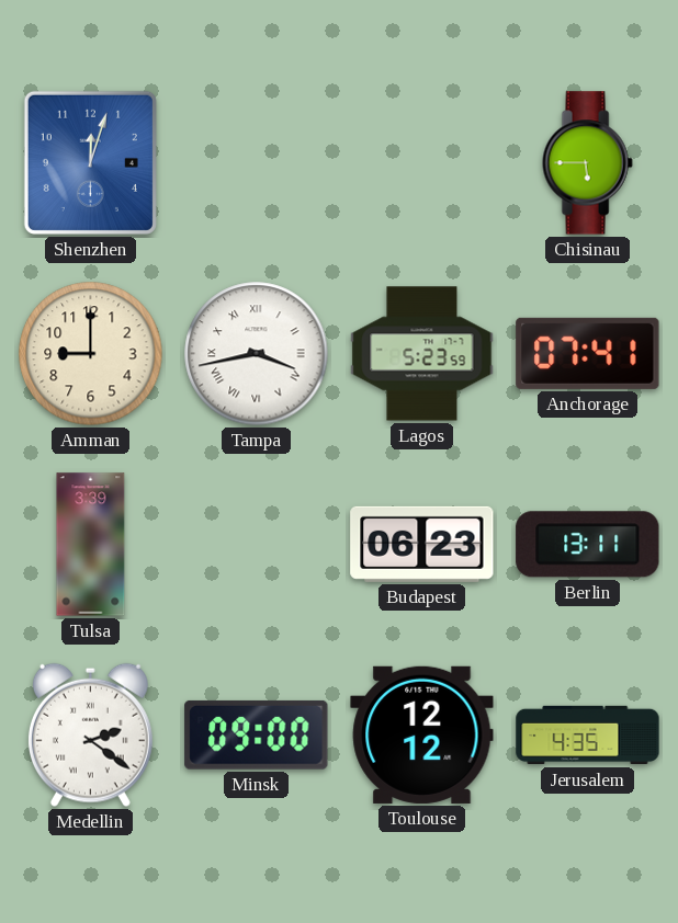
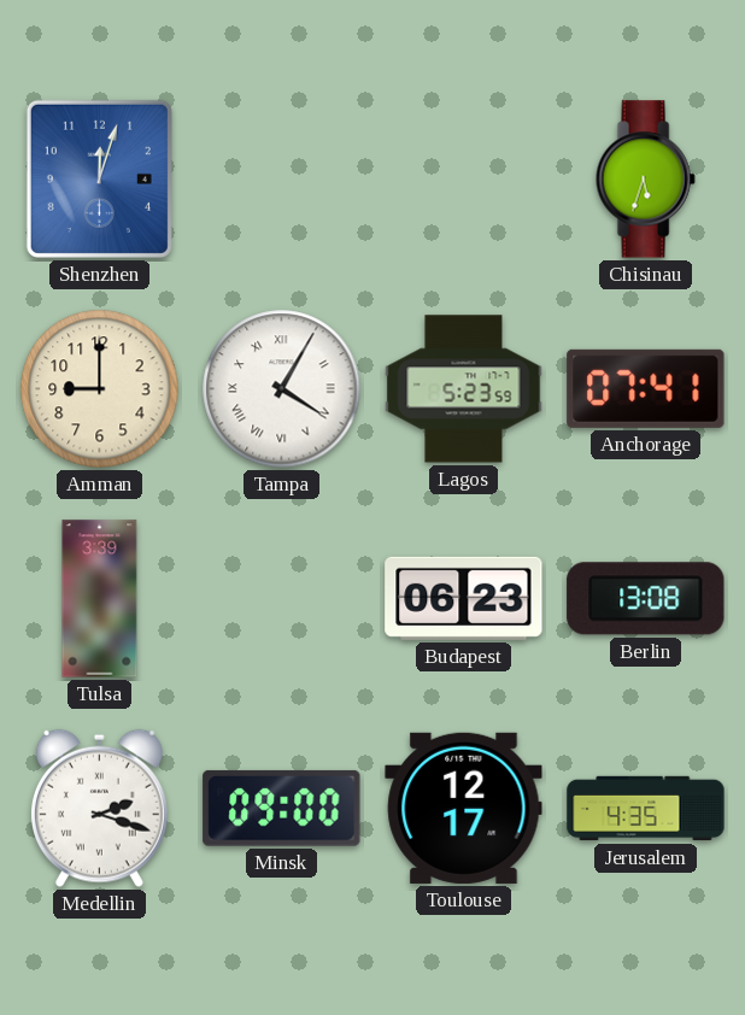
Chisinau: 5:45 -> 5:33 (645, 180)
Tampa: 3:43 -> 4:05 (282, 389)
Berlin: 13:11 -> 13:08 (646, 599)
Medellin: 2:21 -> 2:18 (99, 808)
Toulouse: 12:12 -> 12:17 (464, 808)
